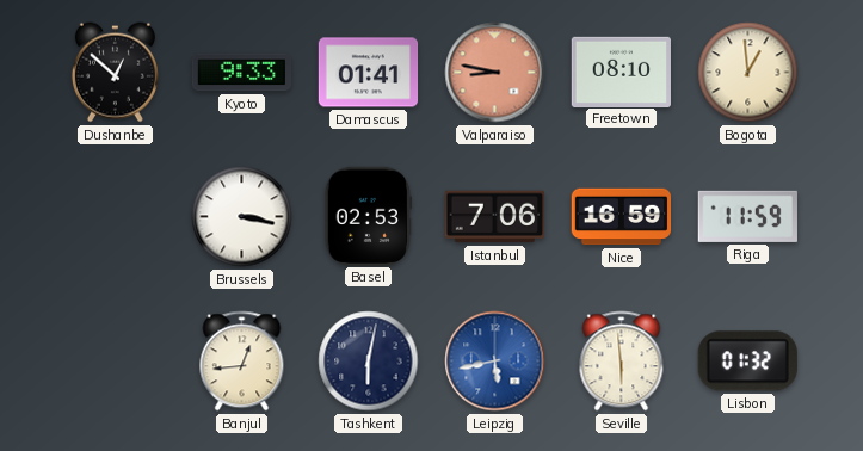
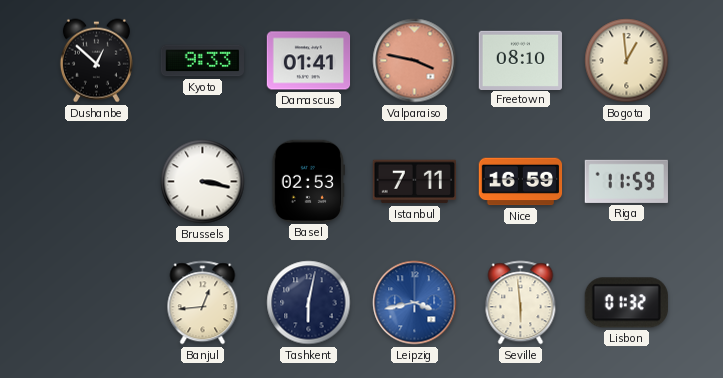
Valparaiso: 8:47 -> 3:47 (415, 61)
Istanbul: 7:06 -> 7:11 (414, 182)
Leipzig: 5:43 -> 3:43 (415, 303)
